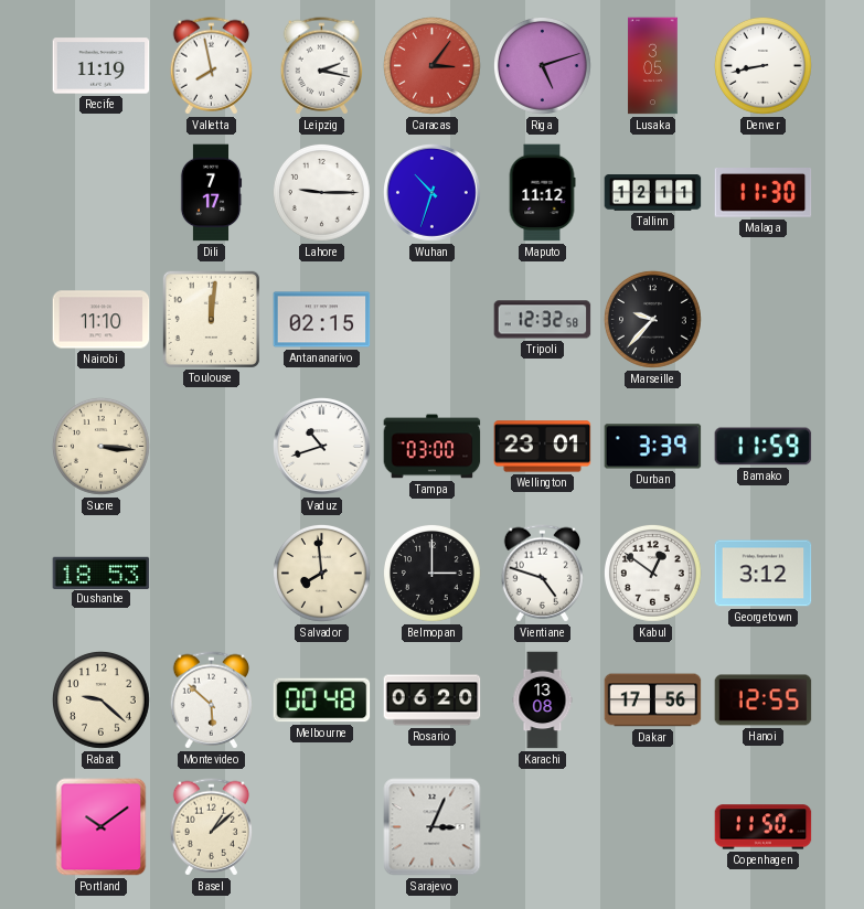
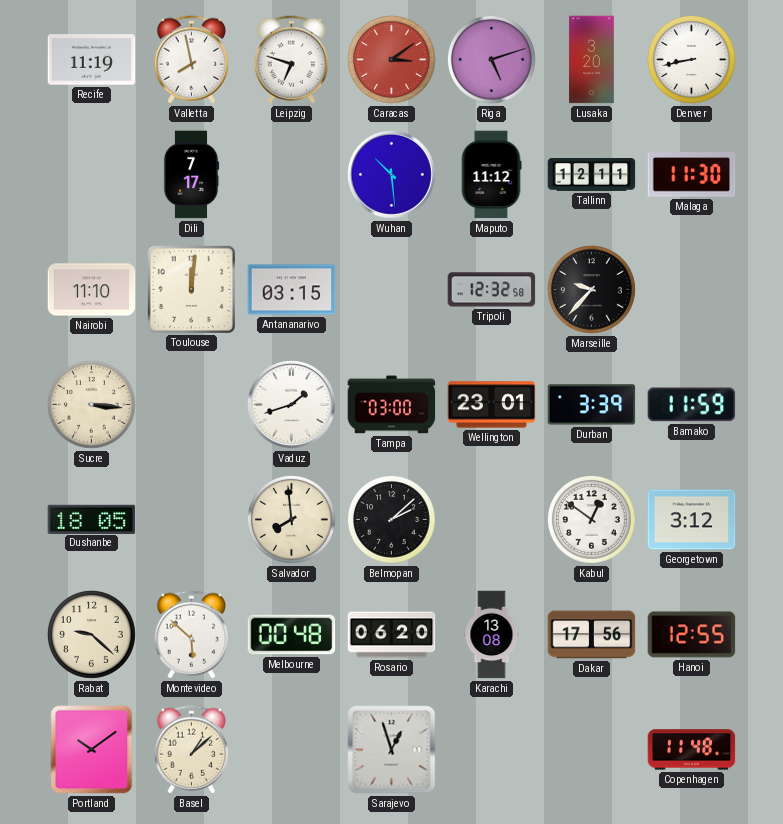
Leipzig: 2:17 -> 6:48 (291, 60)
Caracas: 3:06 -> 3:09 (391, 59)
Lusaka: 3:05 -> 3:20 (592, 60)
Lahore: 9:15 -> none (321, 192)
Wuhan: 10:33 -> 10:29 (392, 175)
Antananarivo: 02:15 -> 03:15 (292, 290)
Vaduz: 10:42 -> 1:42 (292, 405)
Dushanbe: 18:53 -> 18:05 (92, 519)
Belmopan: 3:00 -> 2:08 (391, 519)
Vientiane: 4:48 -> none (542, 574)
Sarajevo: 3:04 -> 12:57 (392, 750)
Copenhagen: 11:50 -> 11:48 (692, 750)
